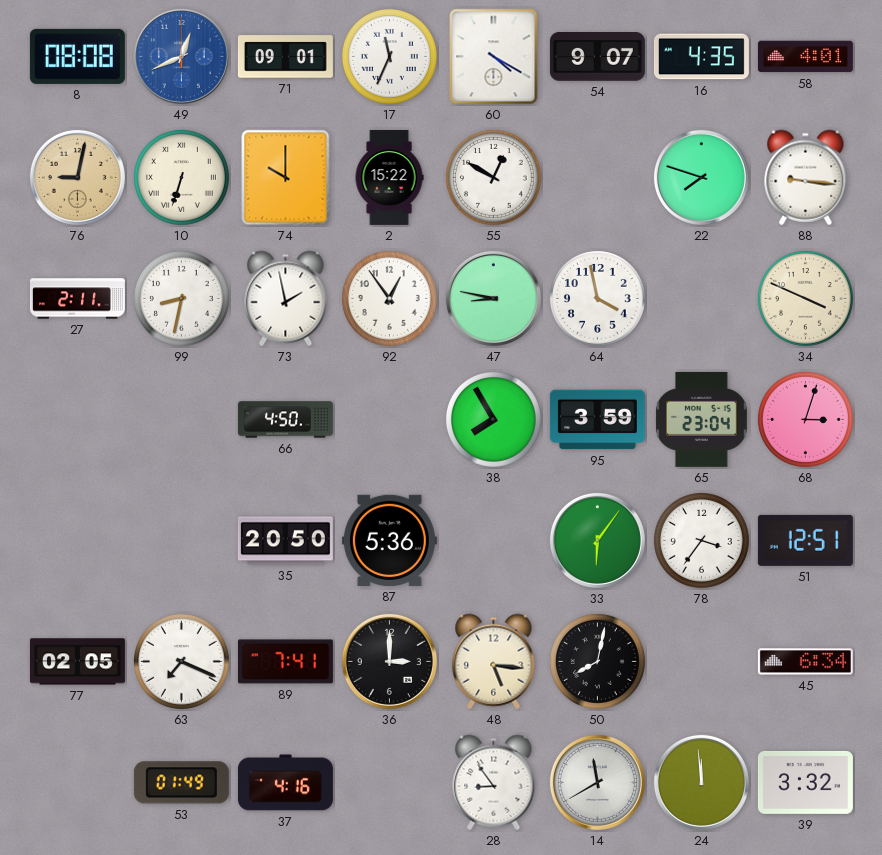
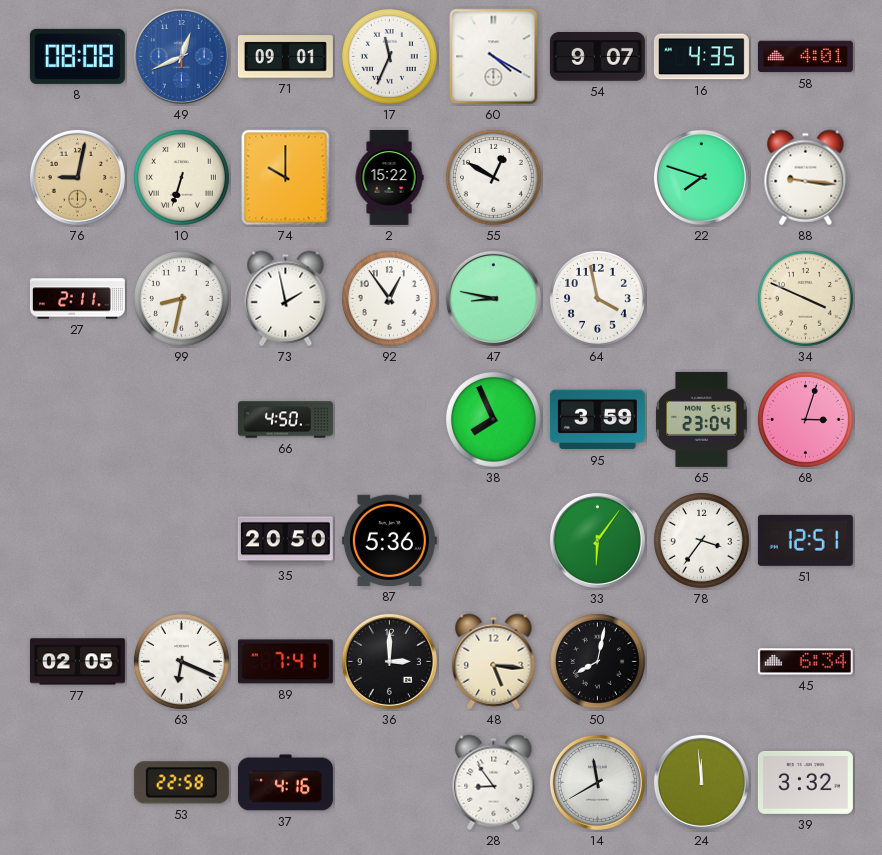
38: 7:55 -> 7:56 (493, 419)
63: 7:19 -> 6:19 (181, 661)
53: 01:49 -> 22:58 (181, 783)
